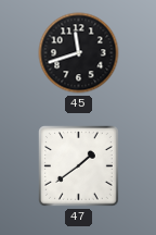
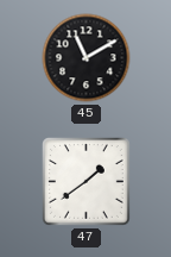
45: 11:42 -> 11:10 (87, 58)
